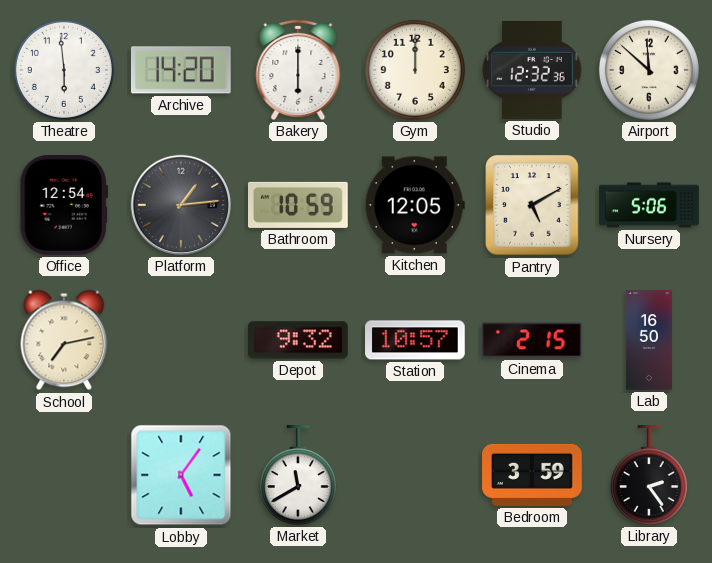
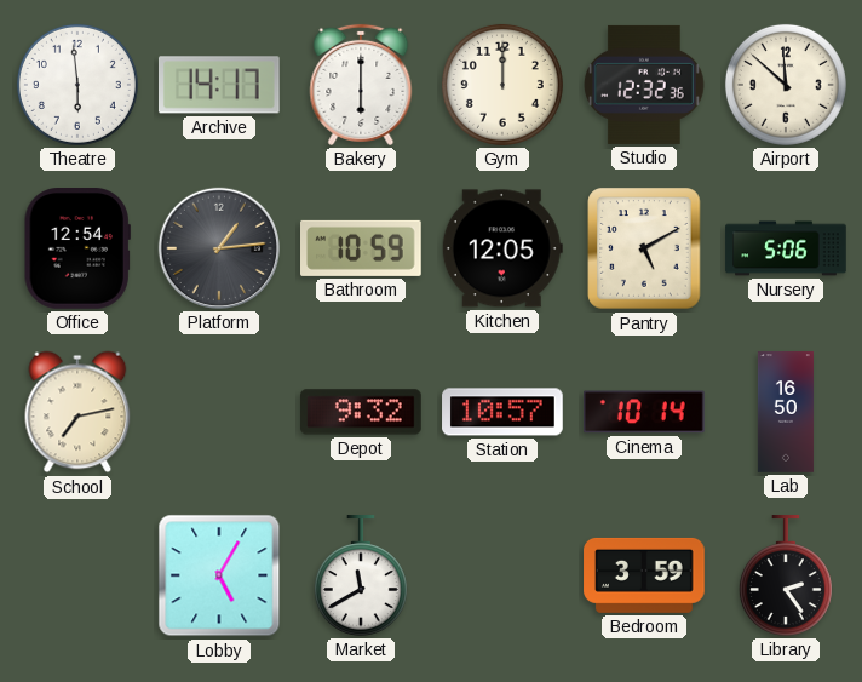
Archive: 14:20 -> 14:17 (219, 85)
Cinema: 2:15 -> 10:14 (645, 412)
Lobby: 5:06 -> 5:05 (219, 575)
